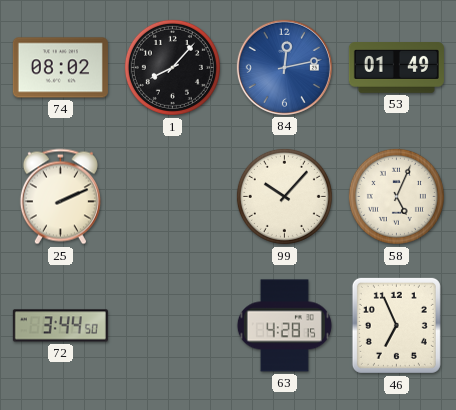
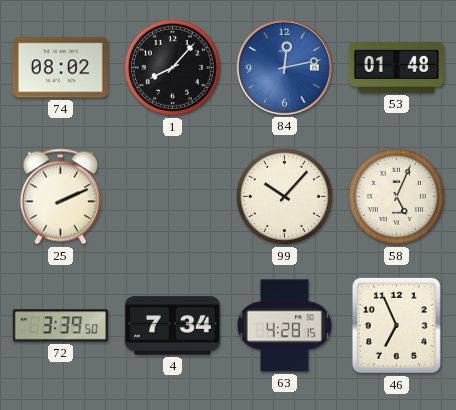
53: 01:49 -> 01:48 (396, 68)
72: 3:44 -> 3:39 (60, 326)
4: none -> 7:34 (172, 326)
